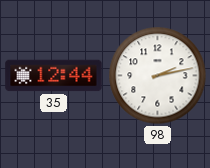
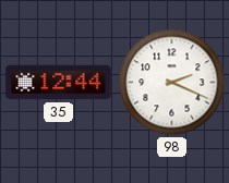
98: 2:13 -> 2:19 (172, 83)
